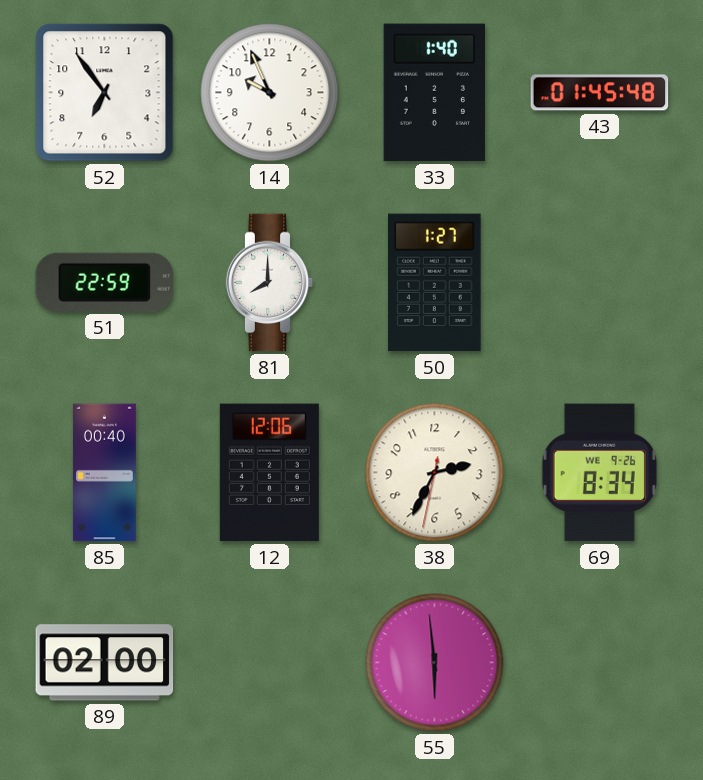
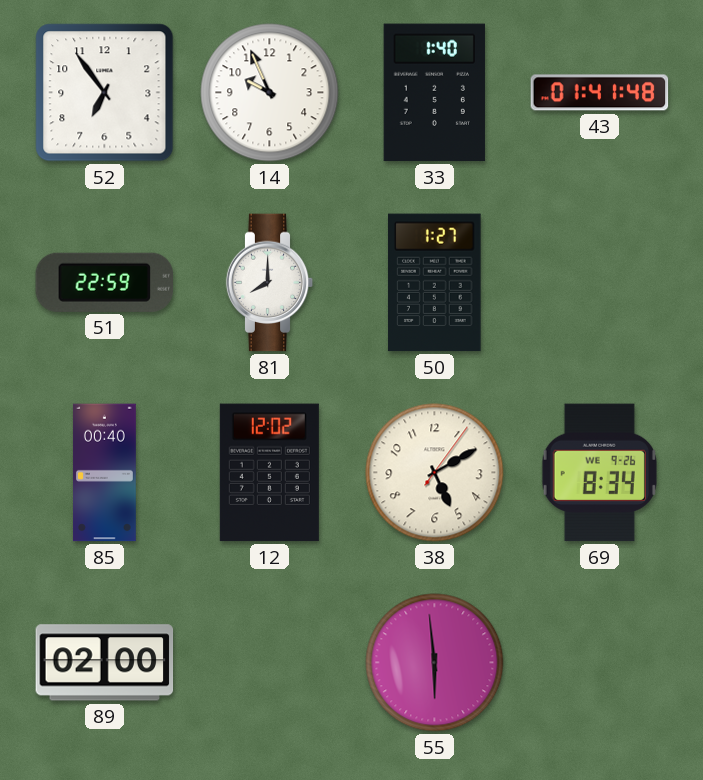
43: 01:45 -> 01:41 (600, 93)
12: 12:06 -> 12:02 (269, 473)
38: 2:34 -> 5:10 (435, 473)
